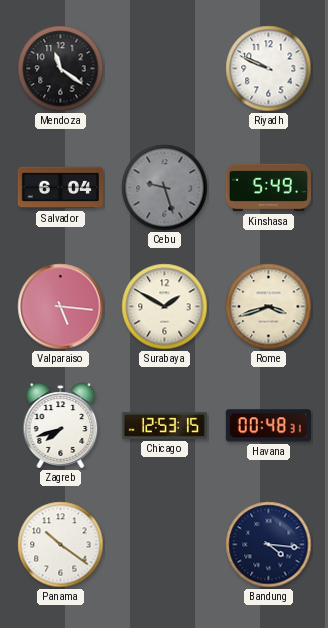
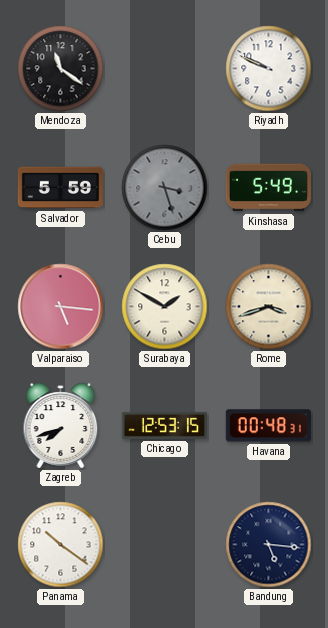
Salvador: 6:04 -> 5:59 (60, 188)
Cebu: 9:27 -> 3:27 (165, 188)
Bandung: 4:16 -> 5:16 (269, 545)
